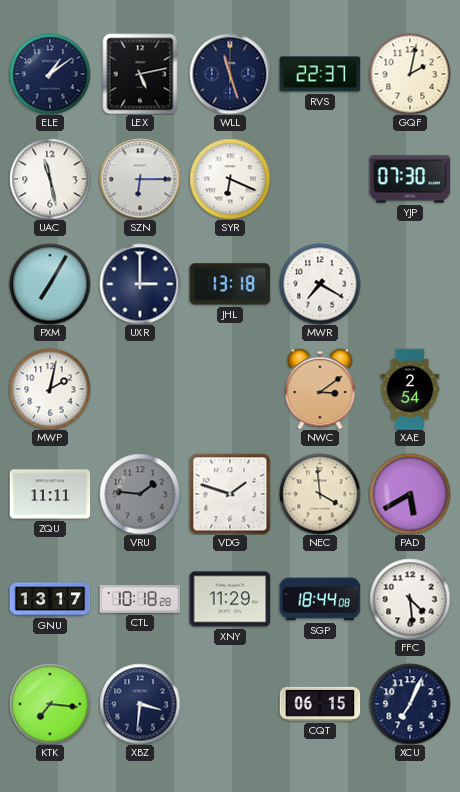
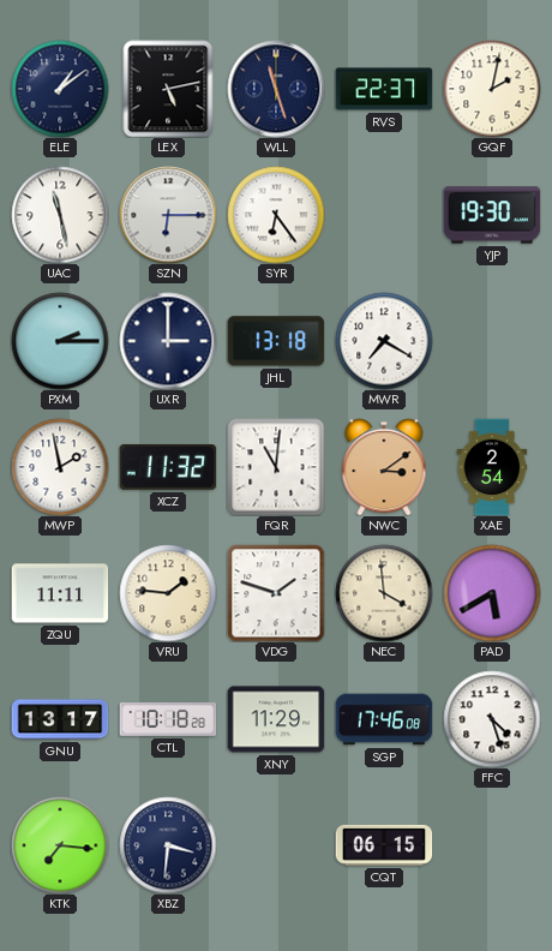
SYR: 6:19 -> 6:24 (276, 215)
YJP: 07:30 -> 19:30 (492, 215)
PXM: 7:05 -> 2:15 (60, 341)
MWP: 2:02 -> 1:58 (60, 467)
XCZ: none -> 11:32 (168, 467)
FQR: none -> 11:01 (276, 467)
VRU dial: grey -> cream (168, 593)
SGP: 18:44 -> 17:46 (384, 719)
FFC: 4:29 -> 4:27 (492, 719)
XCU: 7:04 -> none (410, 704)
